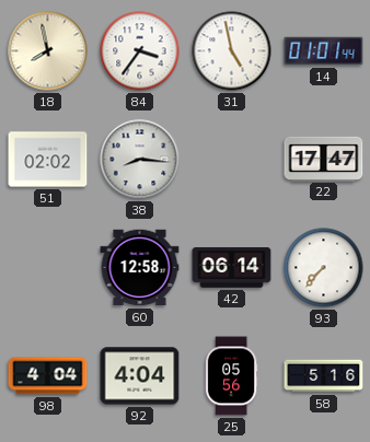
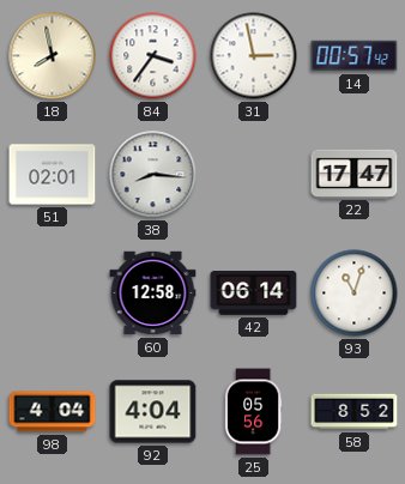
31: 4:58 -> 2:58 (254, 56)
14: 01:01 -> 00:57 (355, 56)
51: 02:02 -> 02:01 (53, 175)
93: 7:37 -> 11:03 (355, 294)
58: 5:16 -> 8:52 (355, 412)
